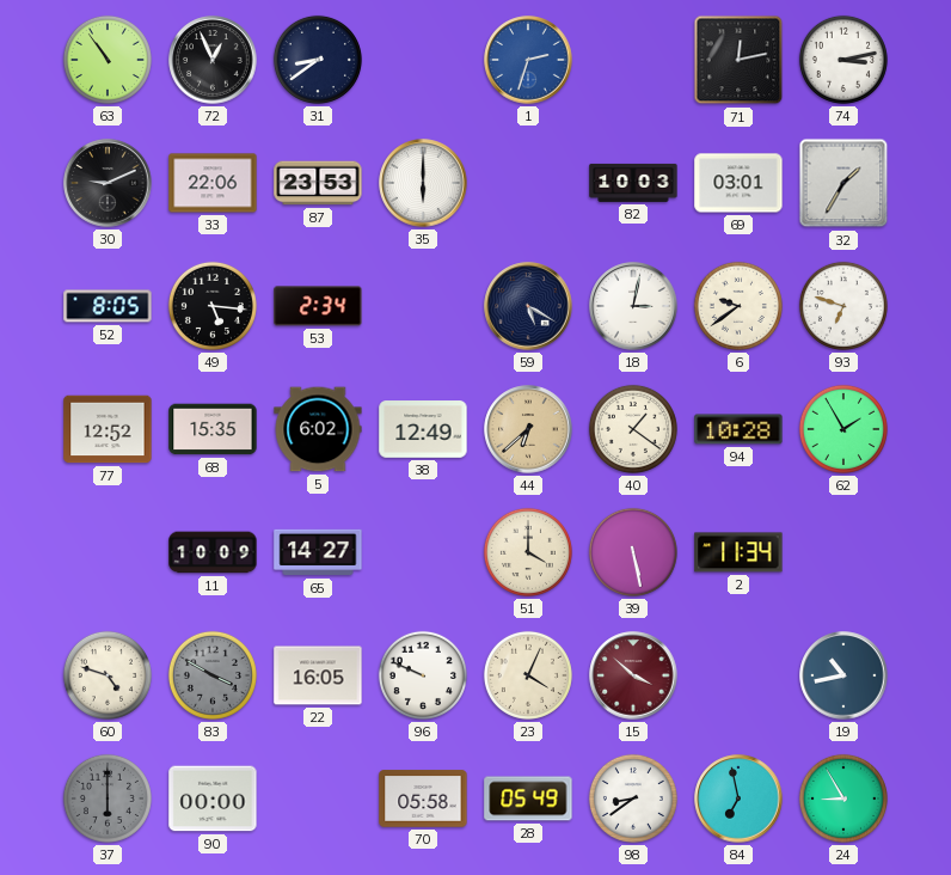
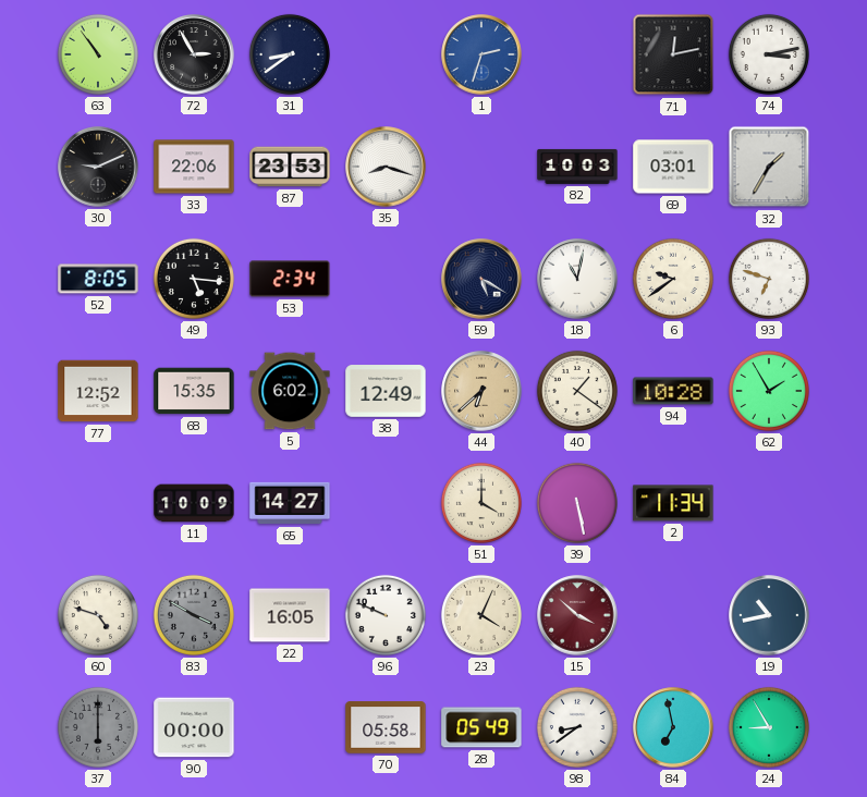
72: 12:56 -> 2:55 (194, 54)
35: 6:00 -> 8:18 (386, 167)
18: 3:02 -> 11:02 (577, 279)
